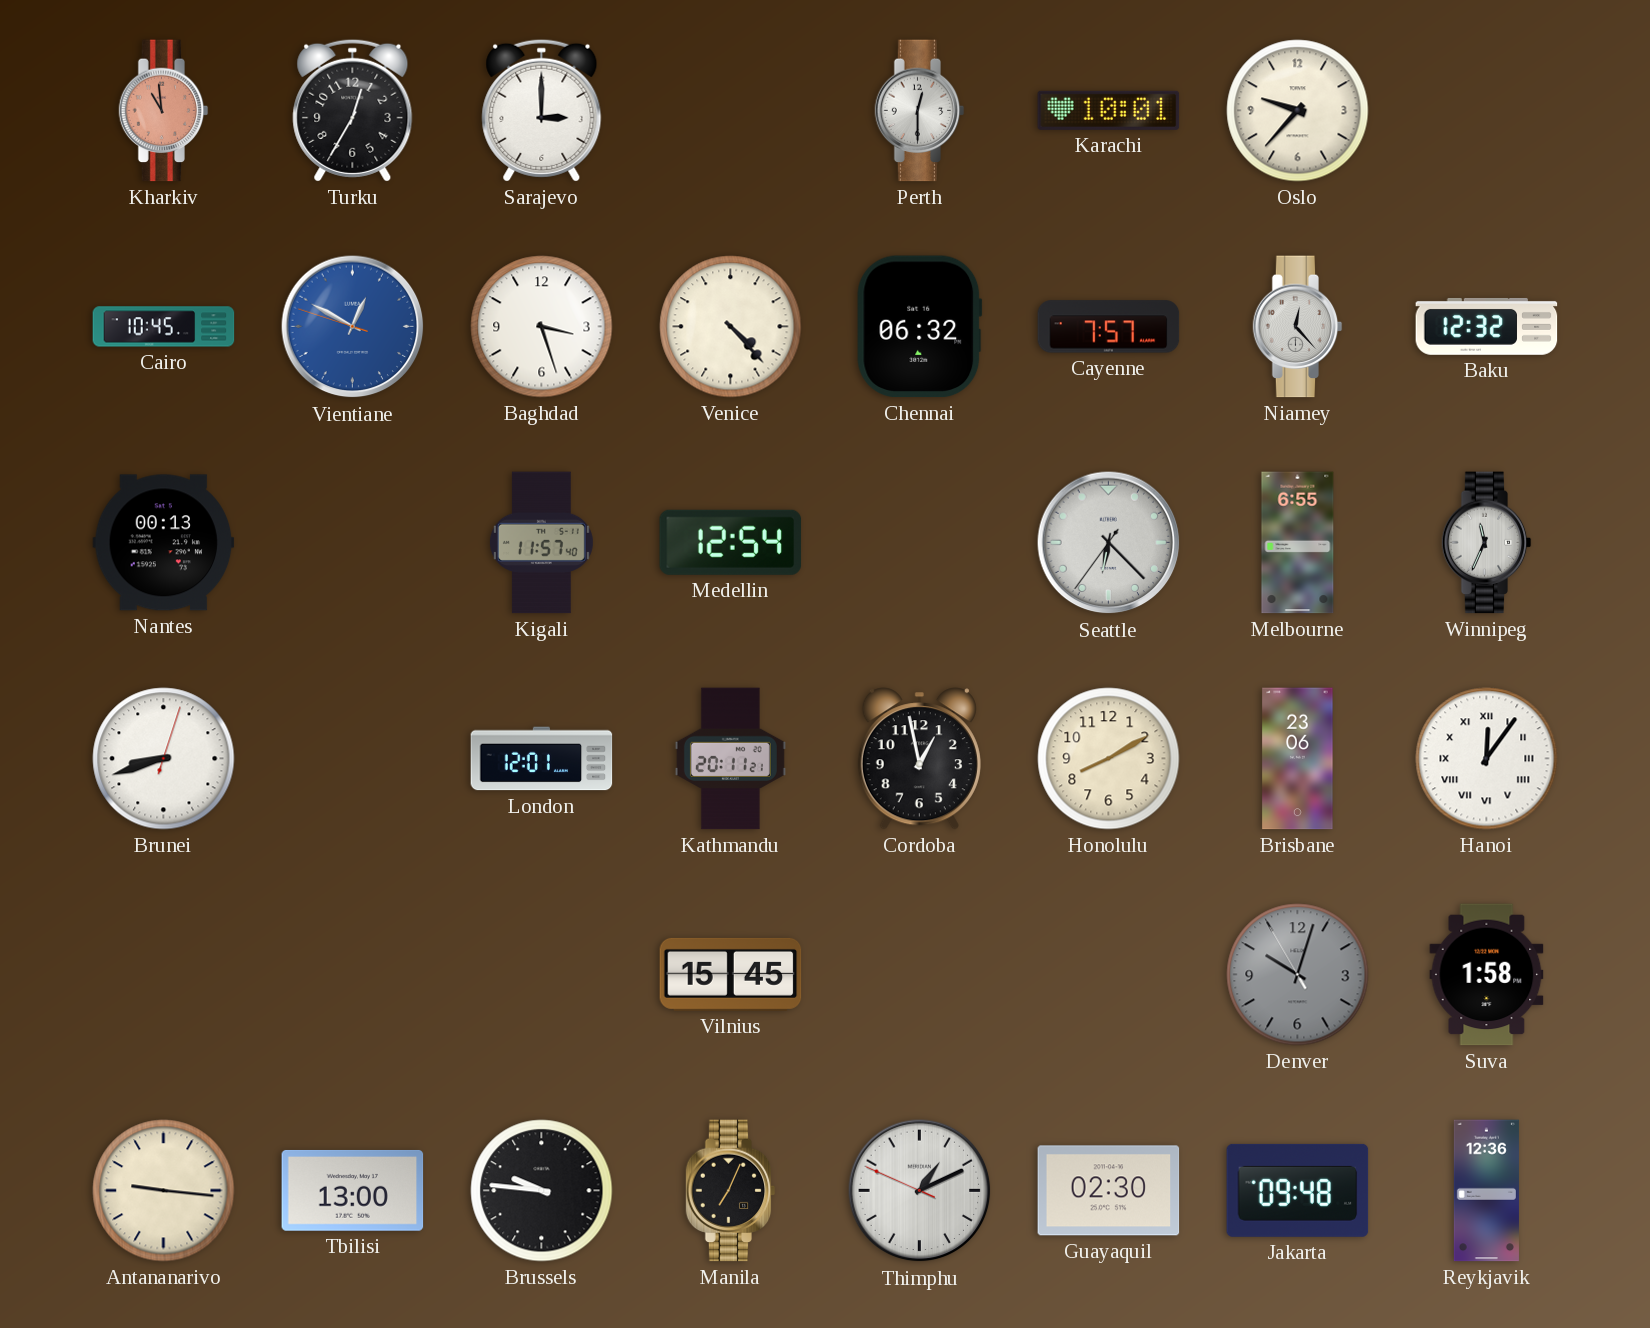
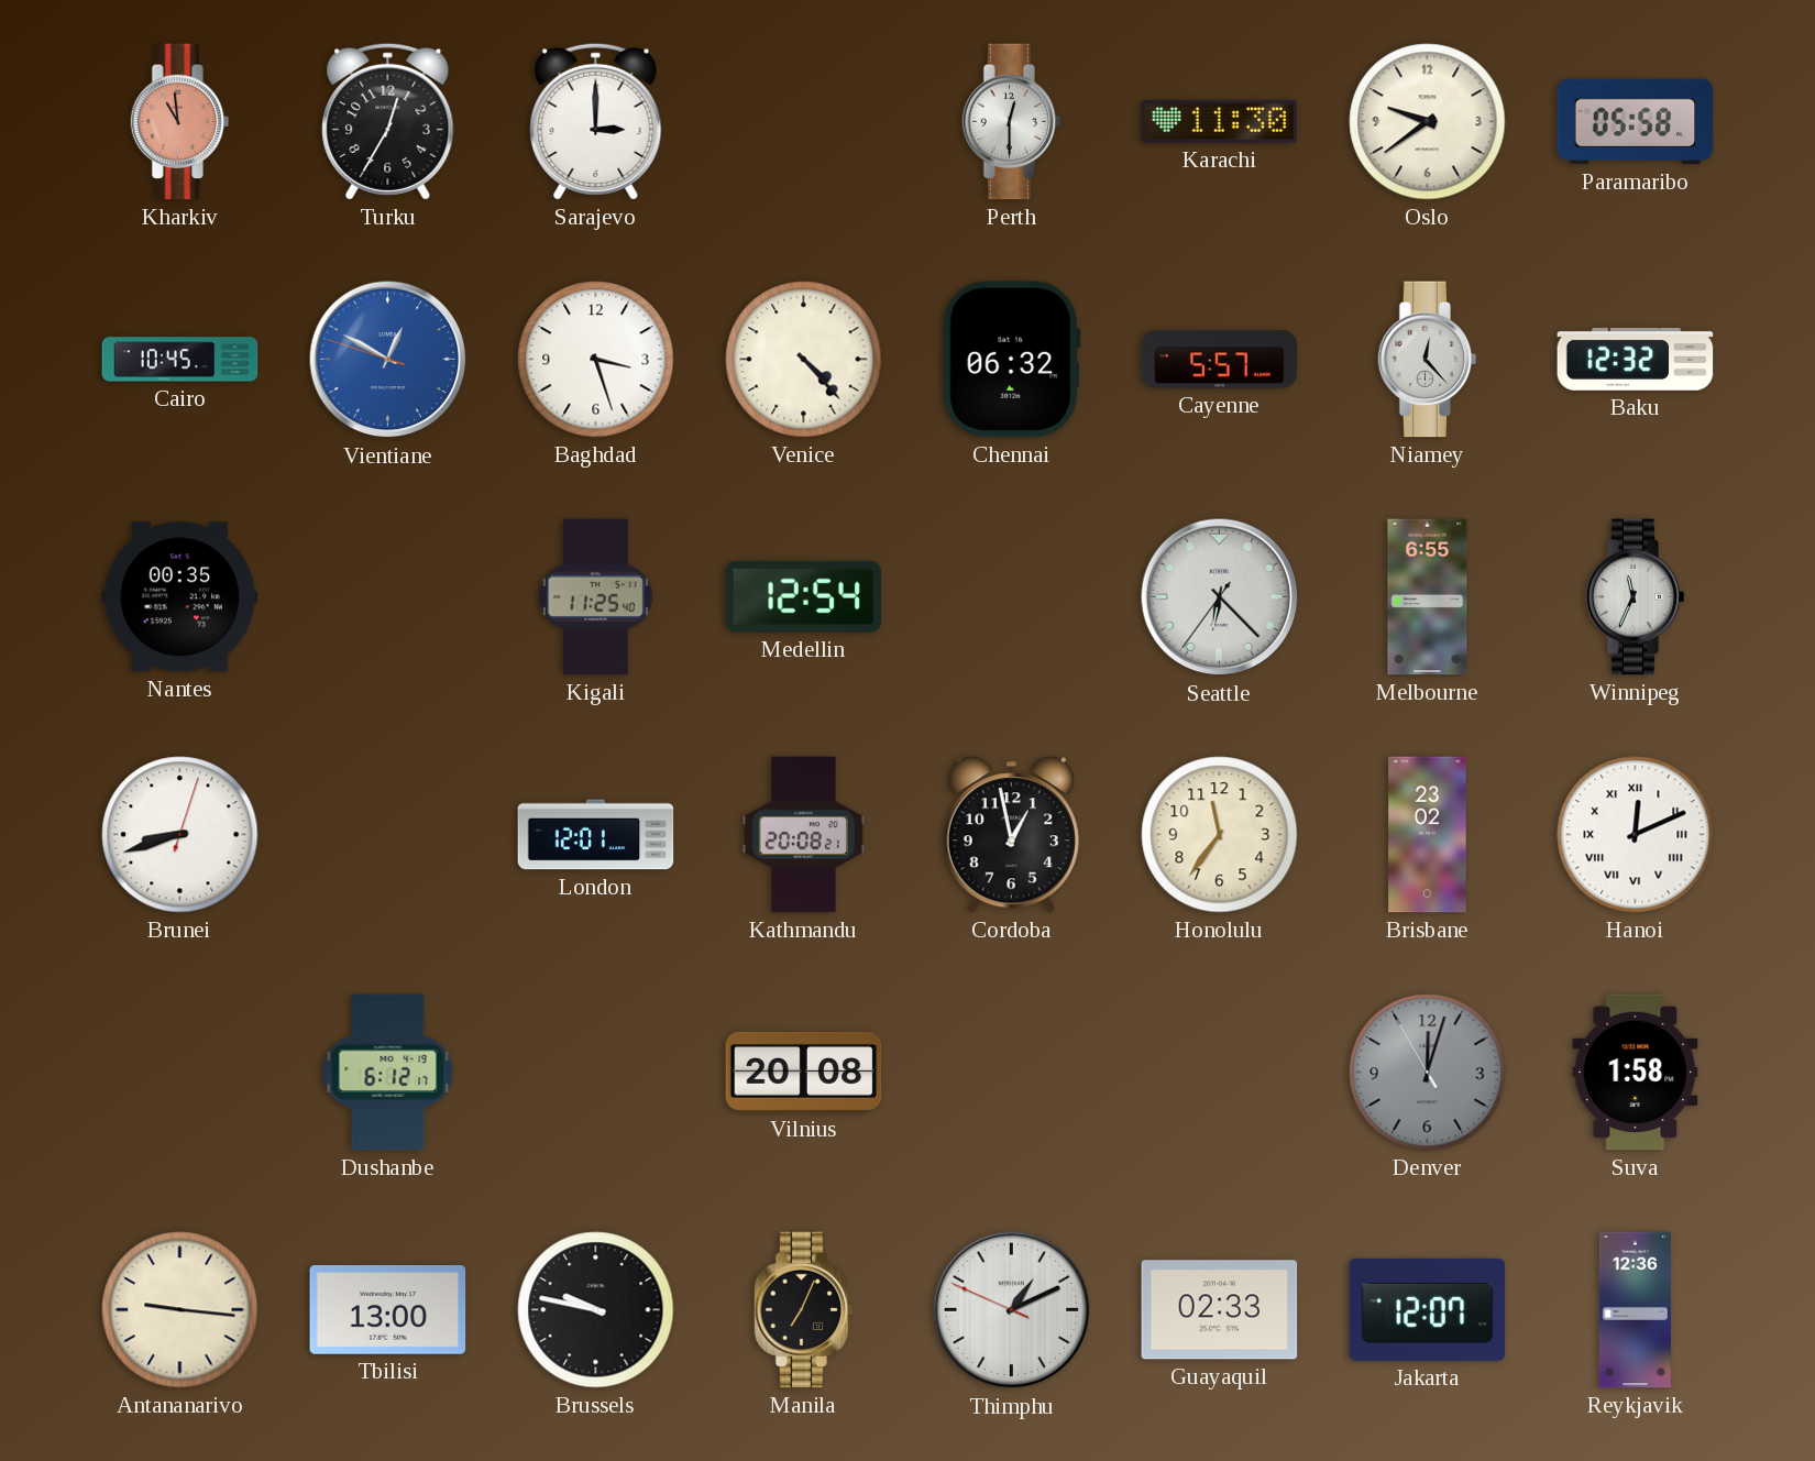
Karachi: 10:01 -> 11:30 (1220, 121)
Oslo: 9:37 -> 9:39 (1428, 122)
Paramaribo: none -> 05:58 (1636, 122)
Cayenne: 7:57 -> 5:57 (1220, 360)
Nantes: 00:13 -> 00:35 (180, 597)
Kigali: 11:57 -> 11:25 (595, 597)
Kathmandu: 20:11 -> 20:08 (803, 835)
Honolulu: 8:10 -> 11:36 (1220, 835)
Brisbane: 23:06 -> 23:02 (1428, 835)
Hanoi: 12:06 -> 12:11 (1636, 835)
Dushanbe: none -> 6:12 (388, 1073)
Vilnius: 15:45 -> 20:08 (804, 1072)
Denver: 10:02 -> 12:02 (1428, 1073)
Brussels: 9:46 -> 9:47 (596, 1310)
Guayaquil: 02:30 -> 02:33 (1220, 1310)
Jakarta: 09:48 -> 12:07 (1428, 1309)
